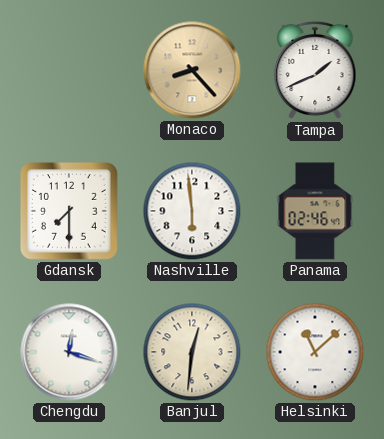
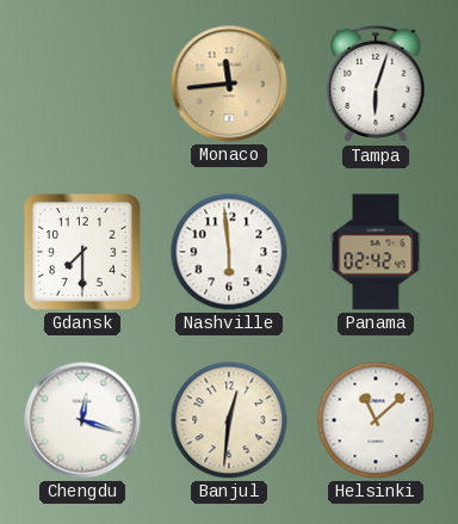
Monaco: 8:23 -> 11:44 (229, 84)
Tampa: 1:41 -> 6:03 (376, 84)
Panama: 02:46 -> 02:42 (376, 252)
